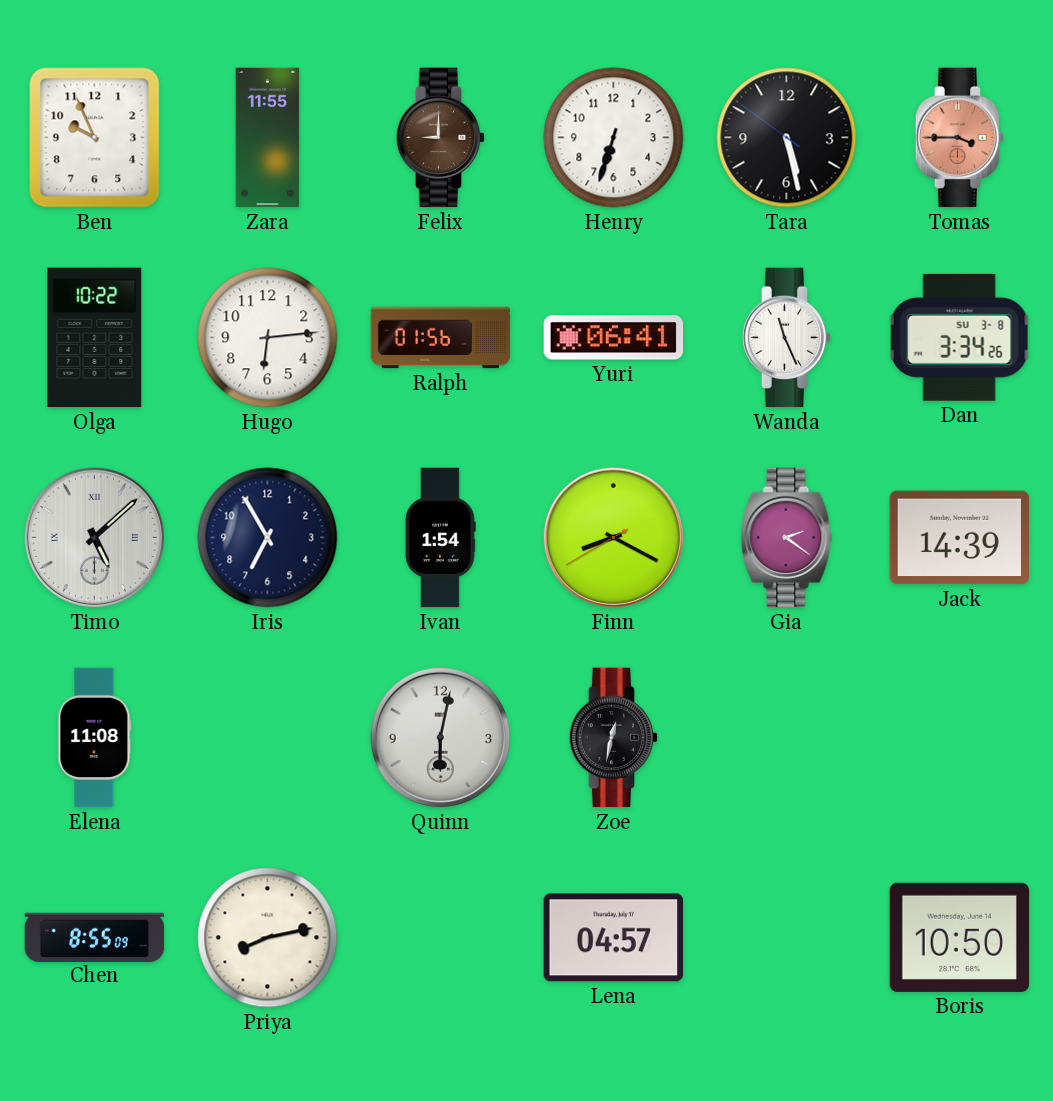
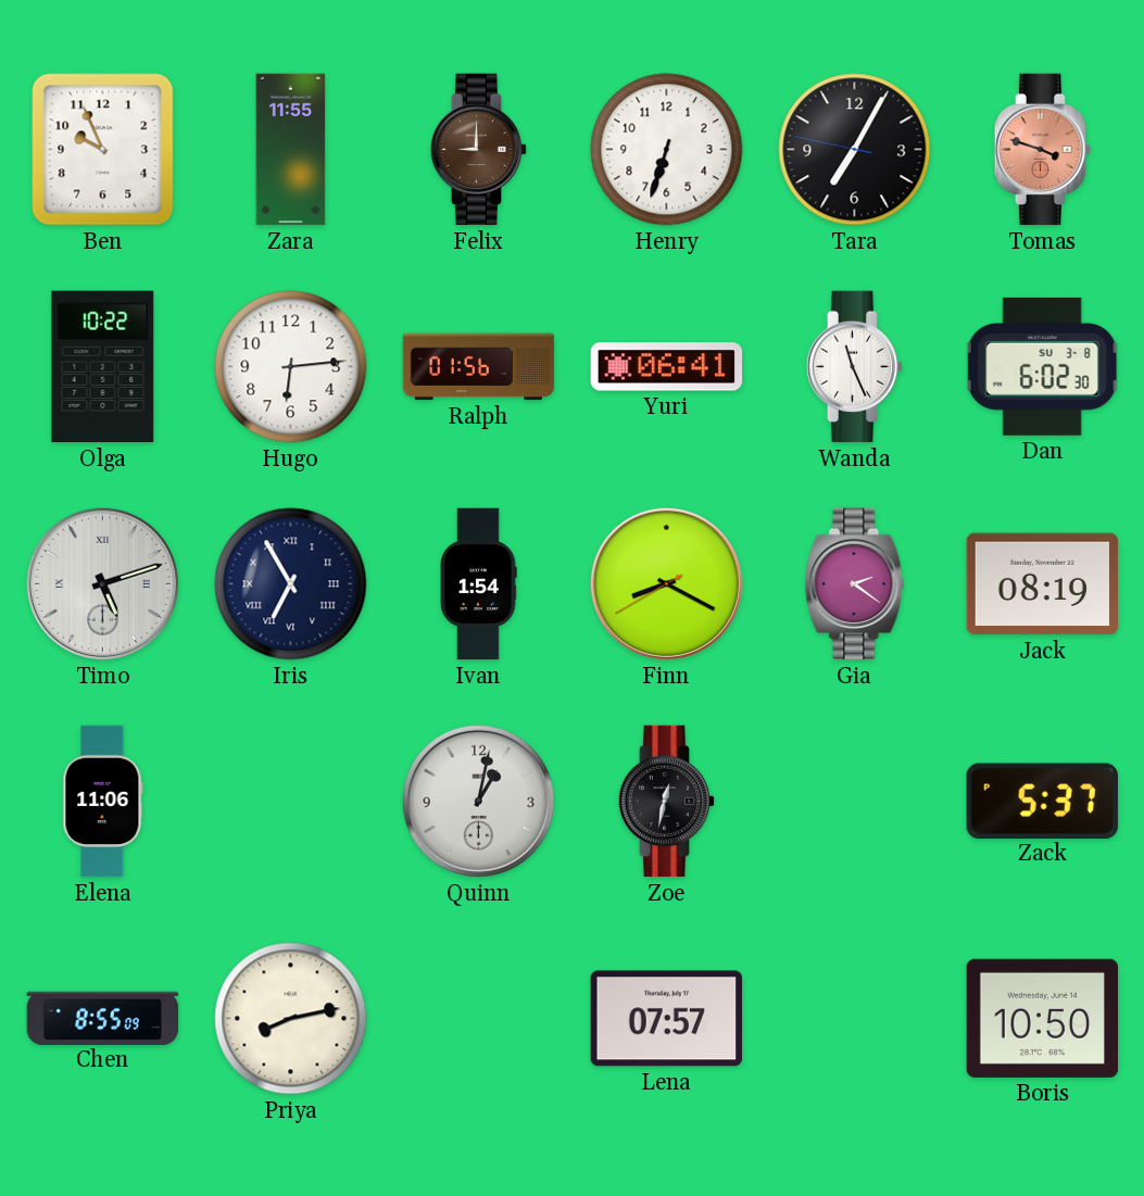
Tara: 5:27 -> 7:04 (855, 150)
Tomas: 3:45 -> 3:48 (1043, 150)
Dan: 3:34 -> 6:02 (1042, 366)
Timo: 5:08 -> 5:12 (102, 583)
Iris numerals: Arabic -> Roman (291, 584)
Jack: 14:39 -> 08:19 (1042, 584)
Elena: 11:08 -> 11:06 (103, 802)
Quinn: 6:02 -> 1:02 (478, 801)
Zack: none -> 5:37 (1042, 801)
Lena: 04:57 -> 07:57 (666, 1019)
